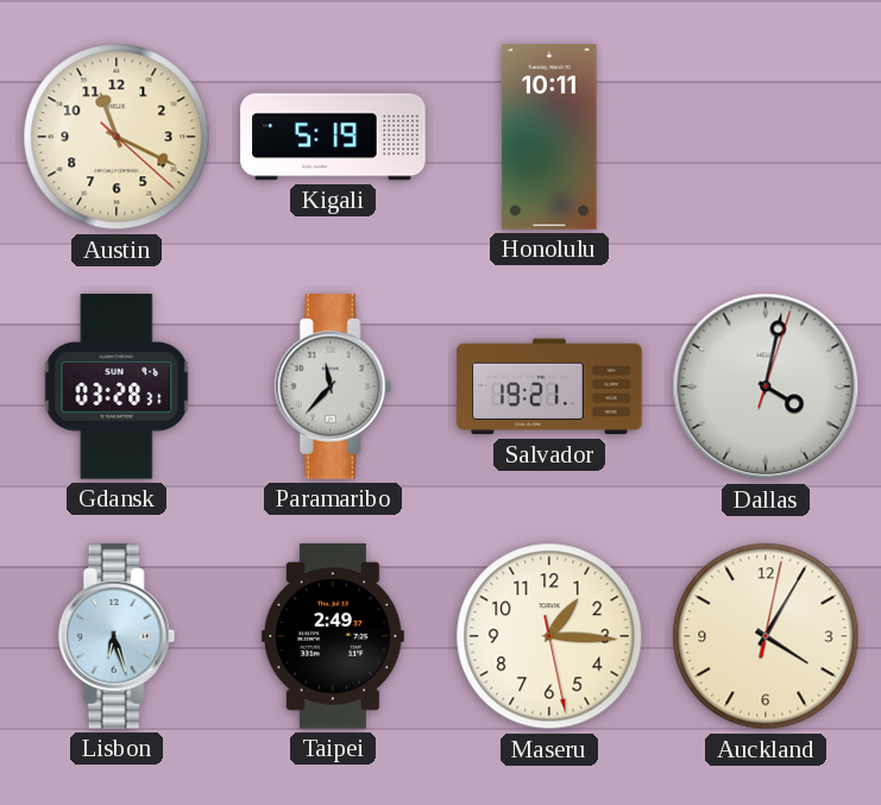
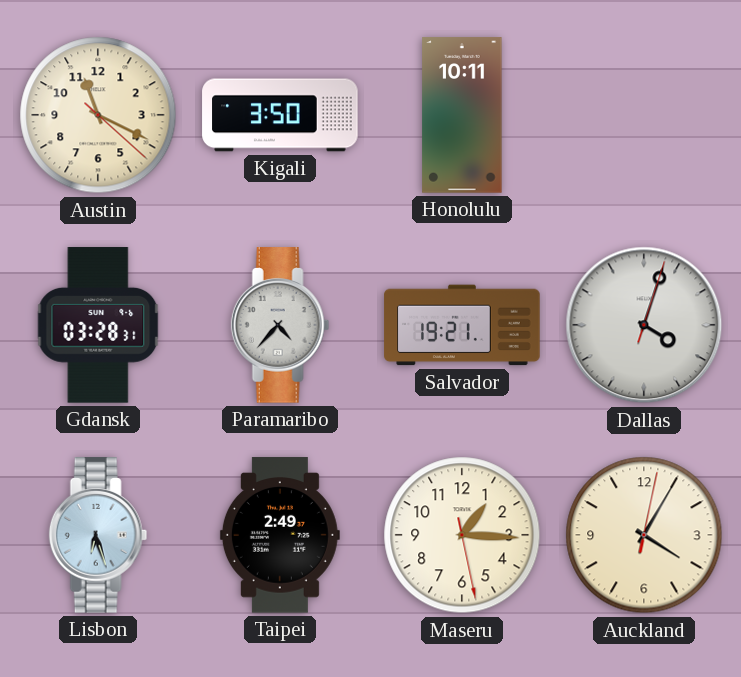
Kigali: 5:19 -> 3:50 (280, 115)
Paramaribo: 11:37 -> 4:37 (280, 325)
Dallas: 4:02 -> 4:03 (644, 325)
